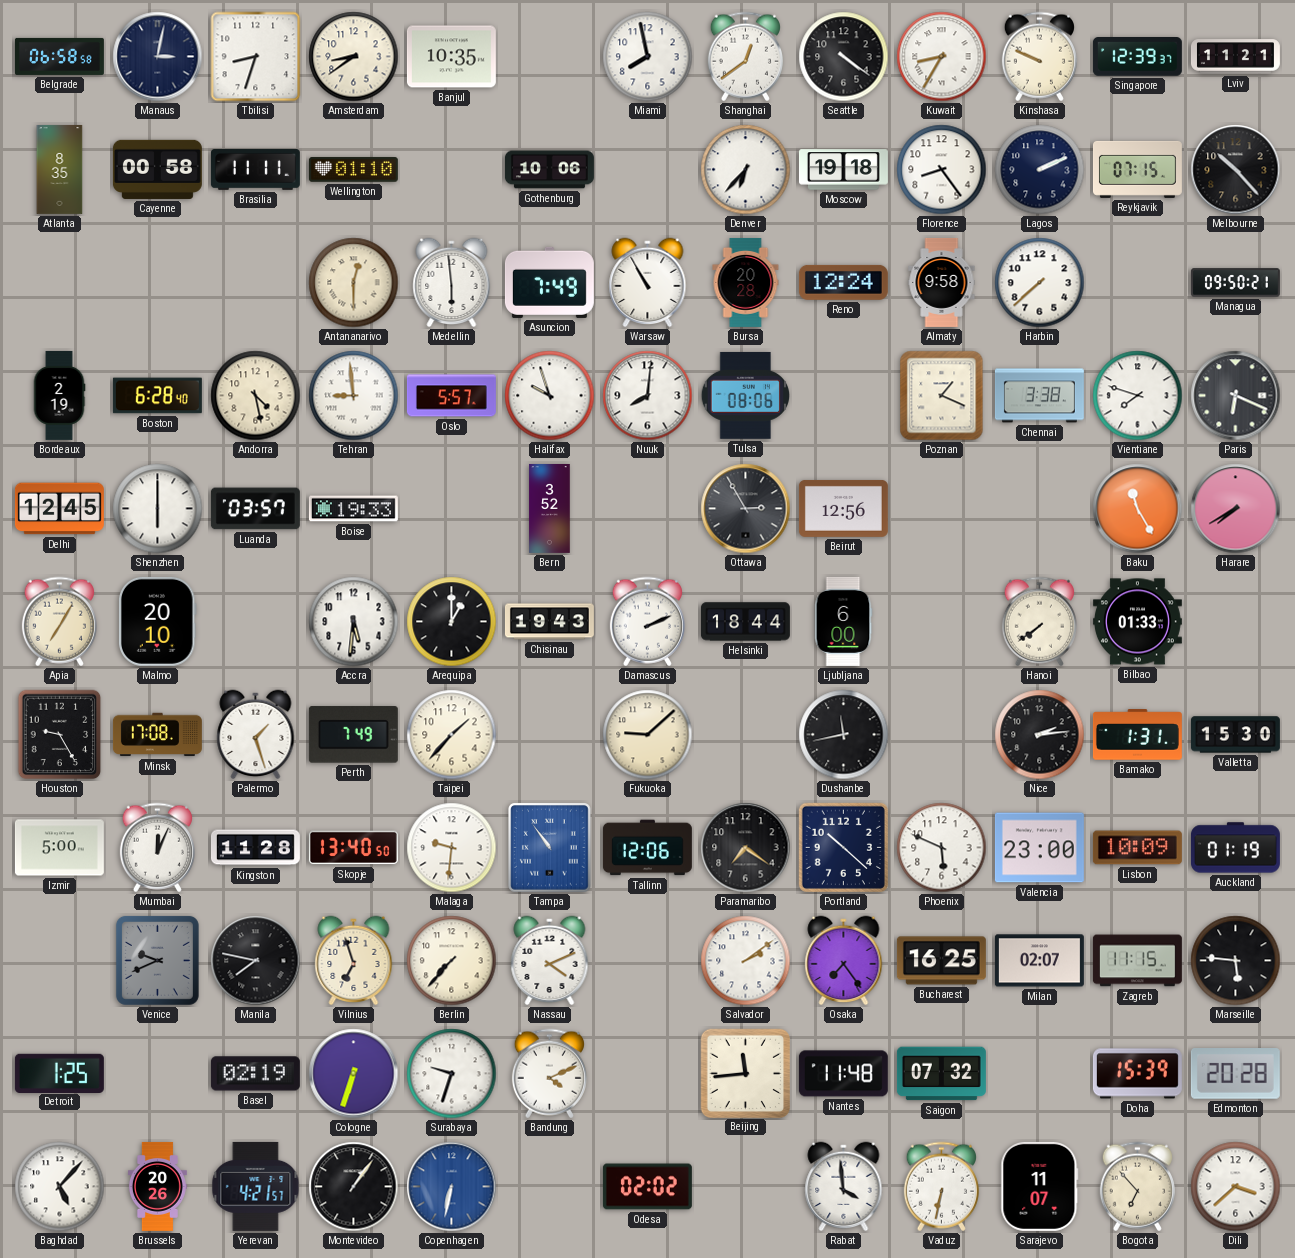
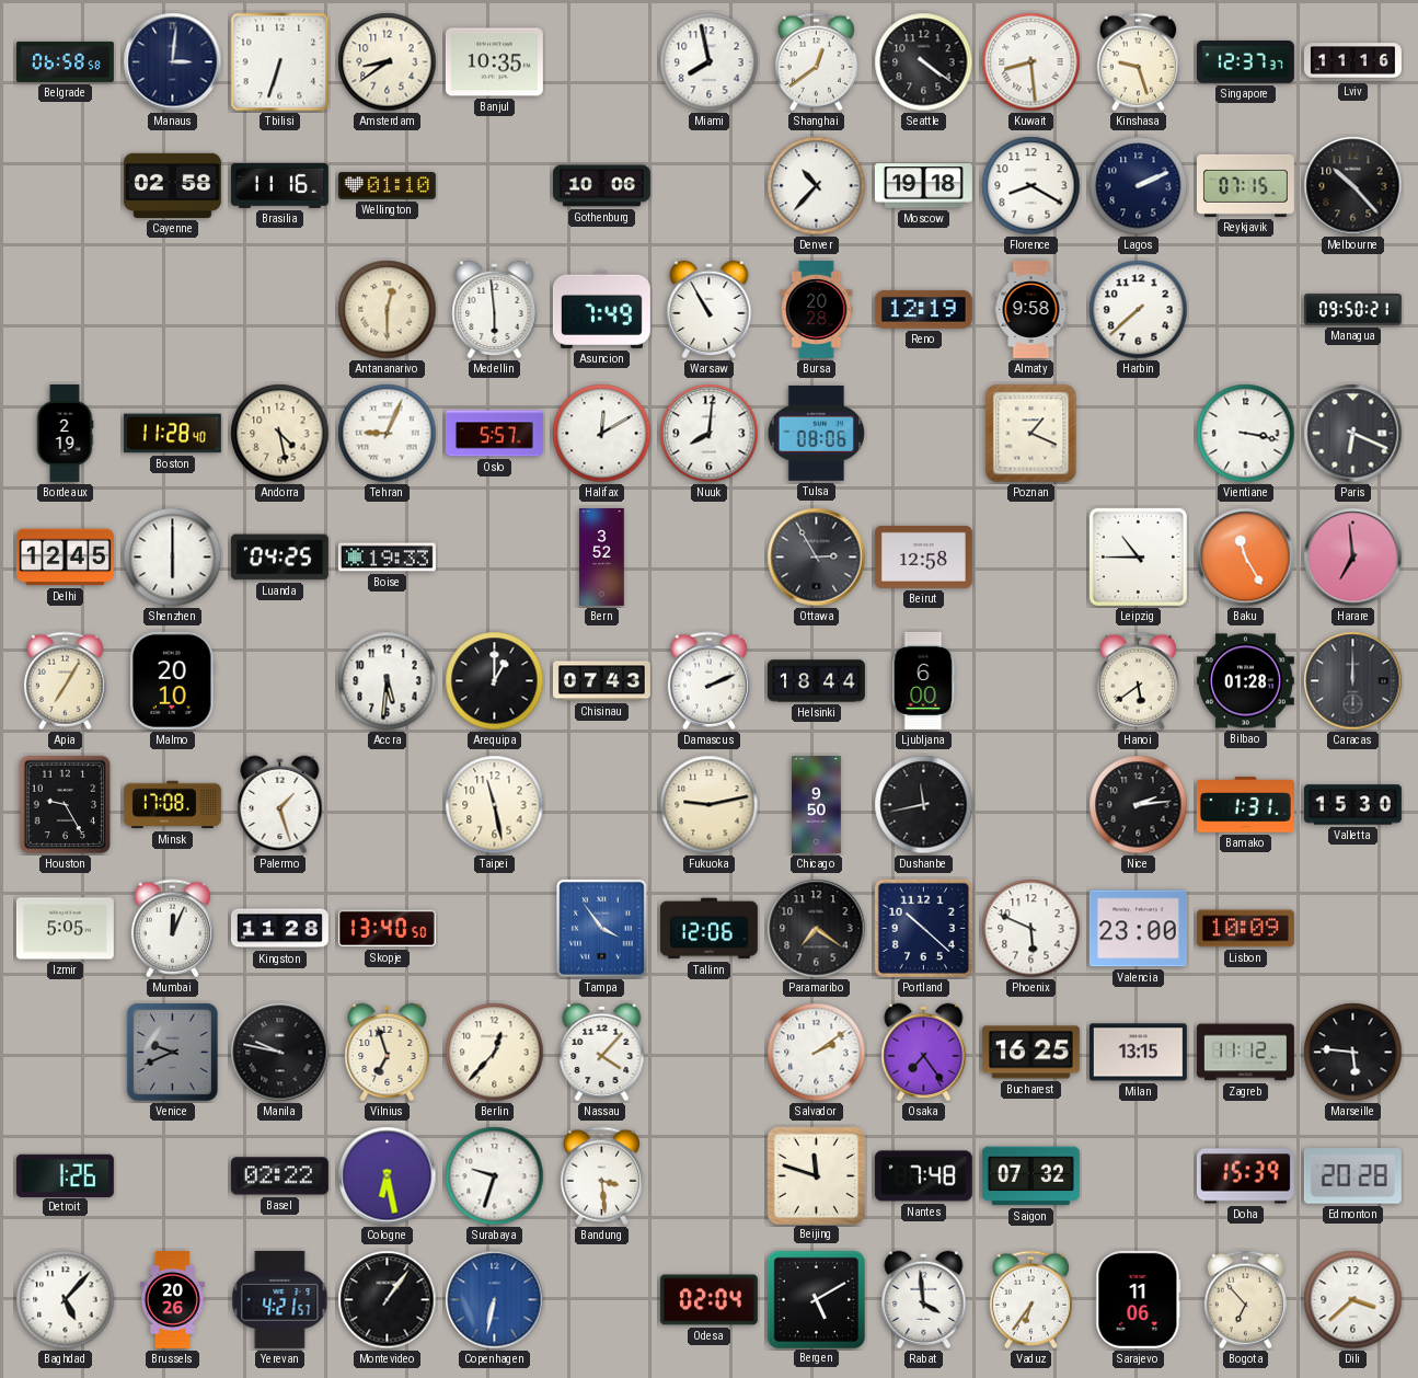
Manaus: 3:02 -> 3:01 (173, 62)
Tbilisi: 8:33 -> 6:33 (280, 62)
Kuwait: 8:35 -> 8:29 (1031, 62)
Kinshasa: 9:49 -> 9:27 (1138, 62)
Singapore: 12:39 -> 12:37 (1245, 62)
Lviv: 11:21 -> 11:16 (1352, 62)
Atlanta: 8:35 -> none (60, 169)
Cayenne: 00:58 -> 02:58 (172, 185)
Brasilia: 11:11 -> 11:16 (279, 185)
Denver: 6:37 -> 10:37 (817, 186)
Florence: 8:24 -> 8:20 (1031, 186)
Reno: 12:24 -> 12:19 (923, 309)
Boston: 6:28 -> 11:28 (172, 434)
Tehran: 8:59 -> 9:04 (388, 434)
Halifax: 9:57 -> 12:10 (602, 434)
Chennai: 3:38 -> none (1039, 396)
Vientiane: 7:48 -> 3:17 (1246, 434)
Luanda: 03:57 -> 04:25 (279, 558)
Beirut: 12:56 -> 12:58 (923, 556)
Leipzig: none -> 10:45 (1138, 556)
Harare: 7:40 -> 6:59 (1353, 558)
Chisinau: 19:43 -> 07:43 (601, 681)
Hanoi: 7:39 -> 5:39 (1138, 681)
Bilbao: 01:33 -> 01:28 (1245, 681)
Caracas: none -> 12:00 (1353, 681)
Perth: 7:49 -> none (353, 735)
Taipei: 1:37 -> 11:28 (495, 805)
Fukuoka: 9:08 -> 9:13 (710, 805)
Chicago: none -> 9:50 (817, 804)
Izmir: 5:00 -> 5:05 (65, 929)
Malaga: 9:31 -> none (452, 848)
Tampa: 10:54 -> 3:54 (602, 929)
Auckland: 01:19 -> none (1235, 848)
Manila: 7:47 -> 9:47 (280, 1053)
Berlin: 7:37 -> 12:37 (495, 1053)
Nassau: 4:11 -> 4:07 (602, 1053)
Milan: 02:07 -> 13:15 (1138, 1053)
Zagreb: 11:15 -> 11:12 (1245, 1053)
Detroit: 1:25 -> 1:26 (65, 1175)
Basel: 02:19 -> 02:22 (279, 1176)
Cologne: 6:33 -> 6:28 (388, 1176)
Bandung: 4:11 -> 3:29 (601, 1176)
Beijing: 11:44 -> 11:48 (816, 1175)
Nantes: 11:48 -> 7:48 (923, 1176)
Odesa: 02:02 -> 02:04 (708, 1300)
Bergen: none -> 5:10 (816, 1299)
Vaduz: 6:32 -> 6:36 (1030, 1300)
Sarajevo: 11:07 -> 11:06 (1139, 1299)
